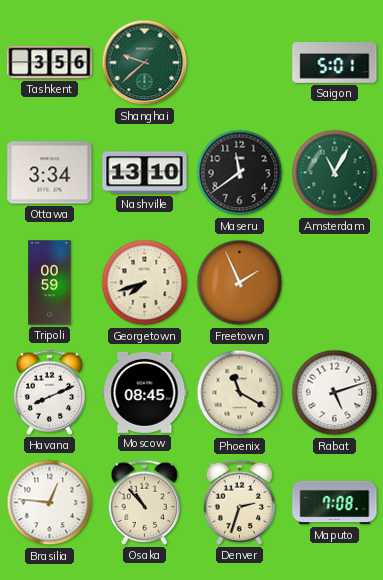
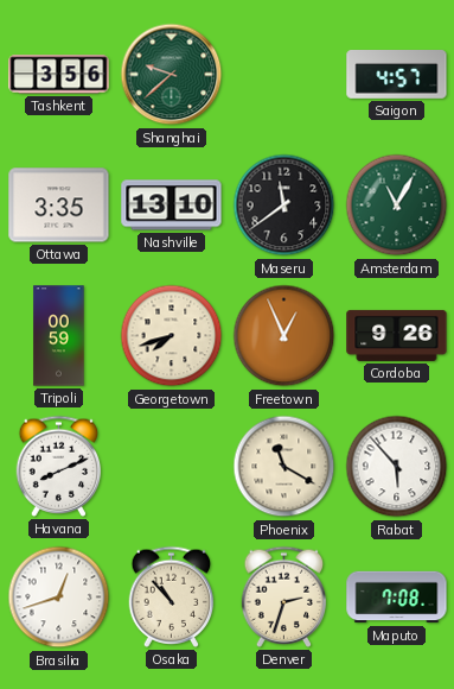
Saigon: 5:01 -> 4:57 (397, 75)
Ottawa: 3:34 -> 3:35 (59, 206)
Freetown: 1:56 -> 12:56 (284, 336)
Cordoba: none -> 9:26 (397, 335)
Moscow: 08:45 -> none (145, 392)
Rabat: 5:12 -> 5:53 (397, 467)
Brasilia: 12:46 -> 12:42 (59, 598)
